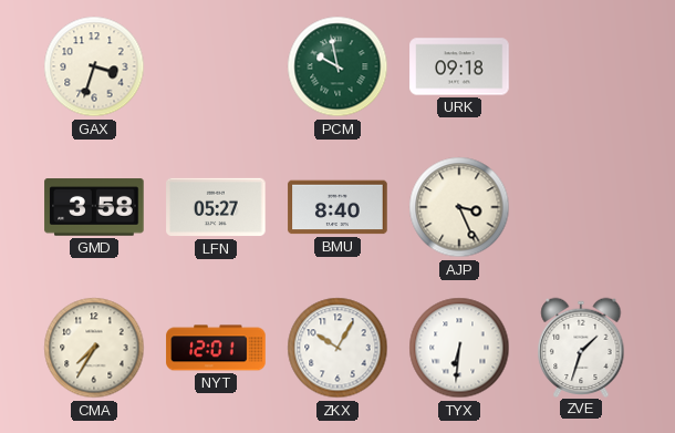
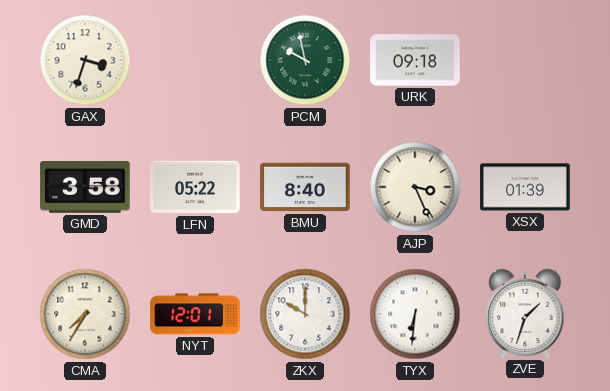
LFN: 05:27 -> 05:22 (195, 187)
XSX: none -> 01:39 (525, 187)
ZKX: 10:05 -> 10:00 (305, 314)
